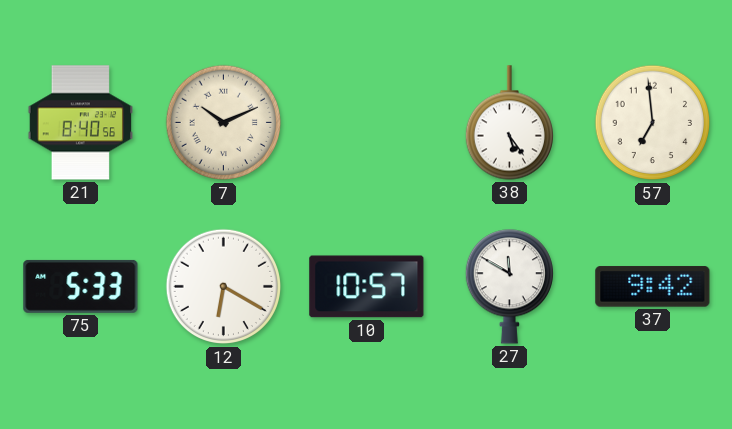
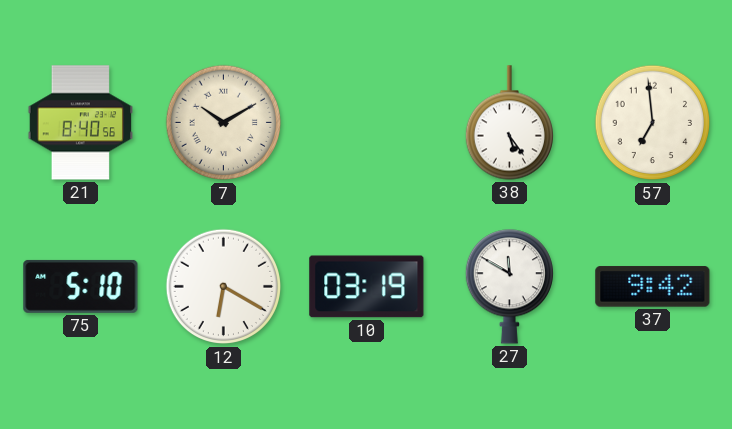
7: 10:11 -> 10:10 (224, 123)
75: 5:33 -> 5:10 (81, 286)
10: 10:57 -> 03:19 (367, 287)
